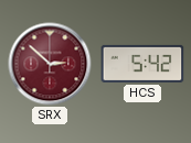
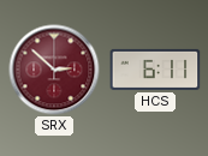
HCS: 5:42 -> 6:11 (155, 70)
